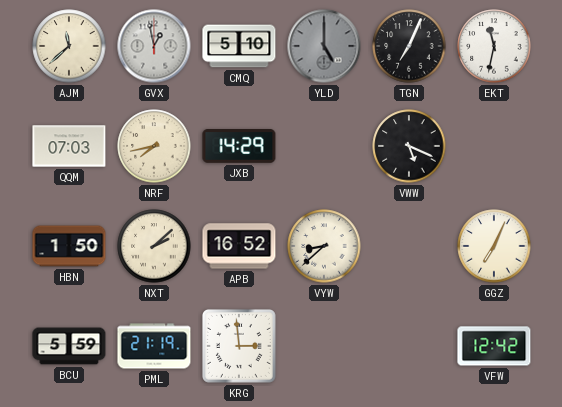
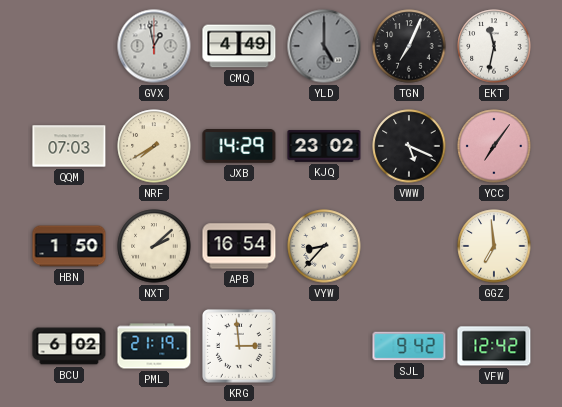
AJM: 11:38 -> none (69, 46)
CMQ: 5:10 -> 4:49 (239, 46)
NRF: 7:43 -> 7:40 (154, 146)
KJQ: none -> 23:02 (324, 146)
YCC: none -> 7:06 (494, 146)
APB: 16:52 -> 16:54 (239, 246)
VYW: 8:38 -> 8:37 (324, 246)
GGZ: 7:04 -> 6:59 (494, 246)
BCU: 5:59 -> 6:02 (69, 346)
SJL: none -> 9:42 (409, 346)
